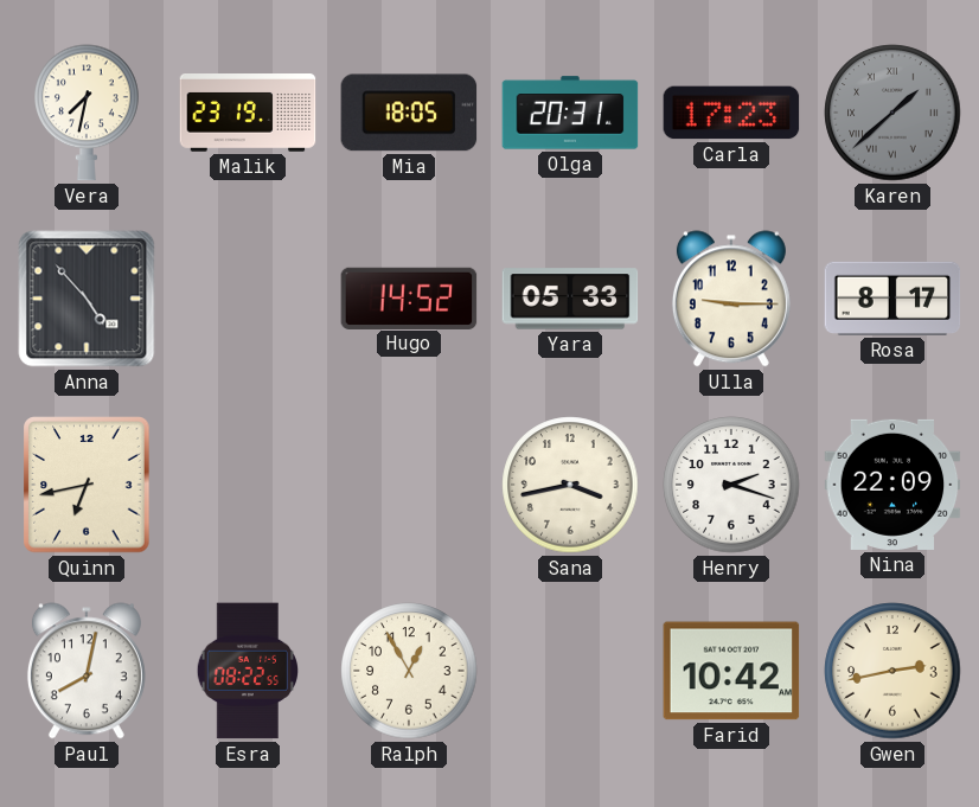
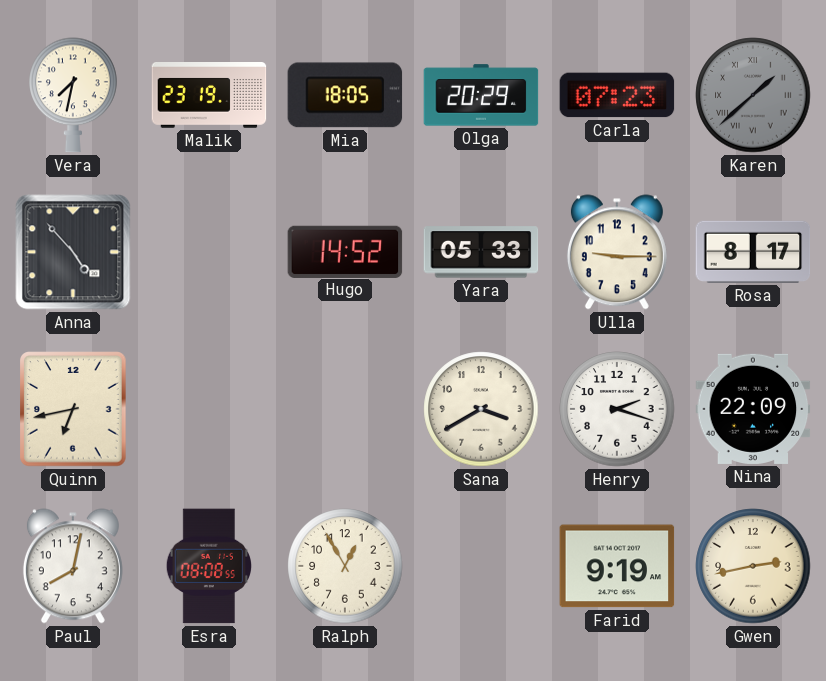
Olga: 20:31 -> 20:29 (481, 95)
Carla: 17:23 -> 07:23 (617, 95)
Sana: 3:43 -> 3:40 (481, 409)
Esra: 08:22 -> 08:08 (208, 566)
Farid: 10:42 -> 9:19 (617, 566)
